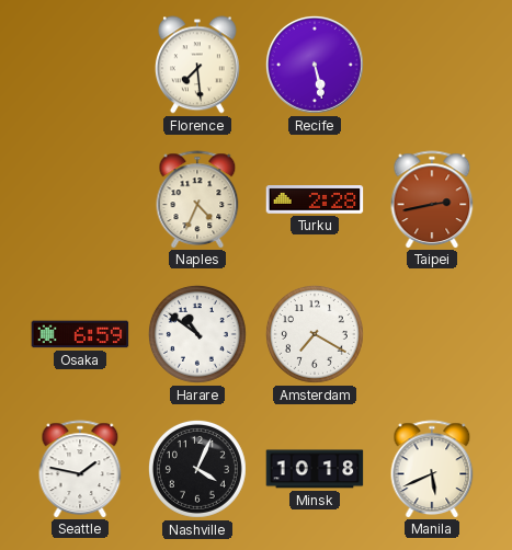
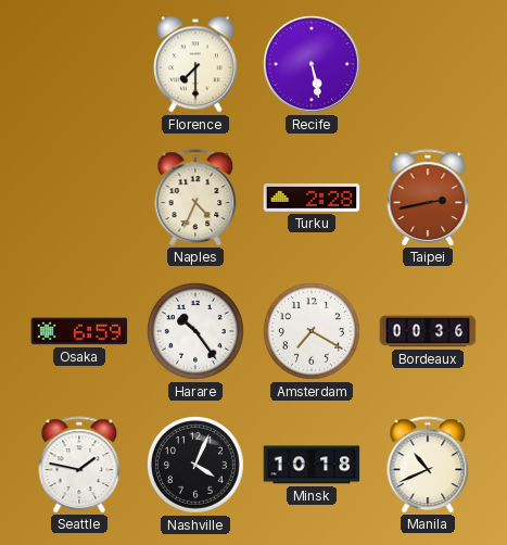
Florence: 7:29 -> 7:30 (195, 64)
Harare: 10:51 -> 10:24 (195, 331)
Bordeaux: none -> 00:36 (428, 331)
Manila: 5:41 -> 10:41 (428, 465)
